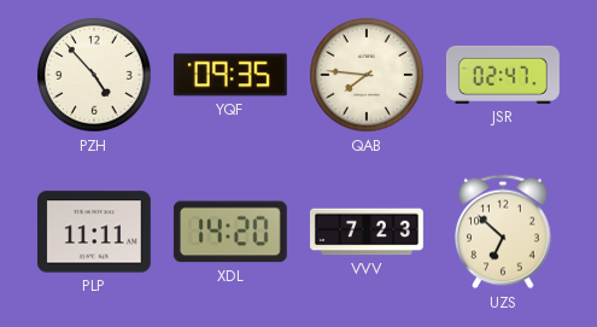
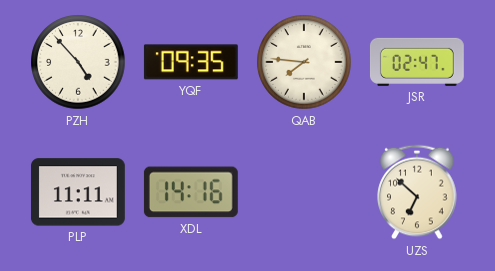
XDL: 14:20 -> 14:16 (191, 192)
VVV: 7:23 -> none (368, 232)
